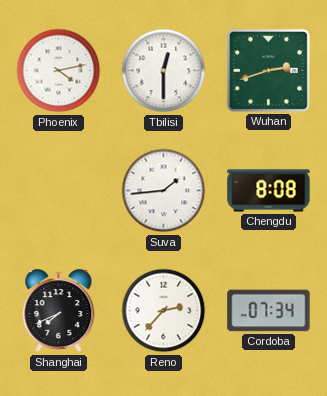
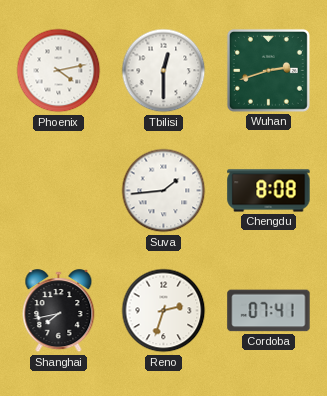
Shanghai: 7:41 -> 7:43 (59, 311)
Reno: 2:37 -> 2:33 (164, 311)
Cordoba: 07:34 -> 07:41 (269, 311)
